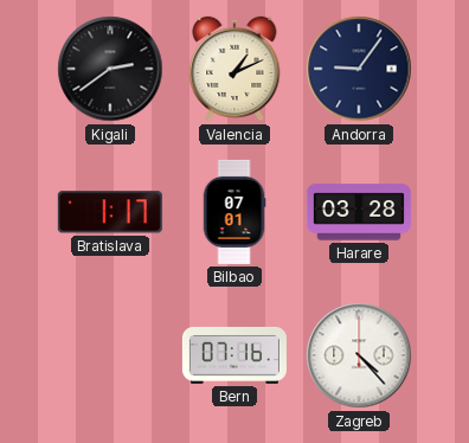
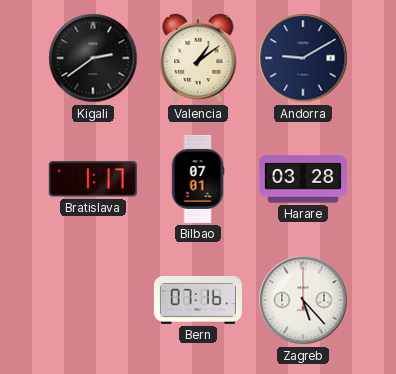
Valencia: 1:11 -> 1:09 (198, 58)
Andorra: 9:06 -> 9:10 (303, 58)
Zagreb: 4:23 -> 5:23 (303, 300)
